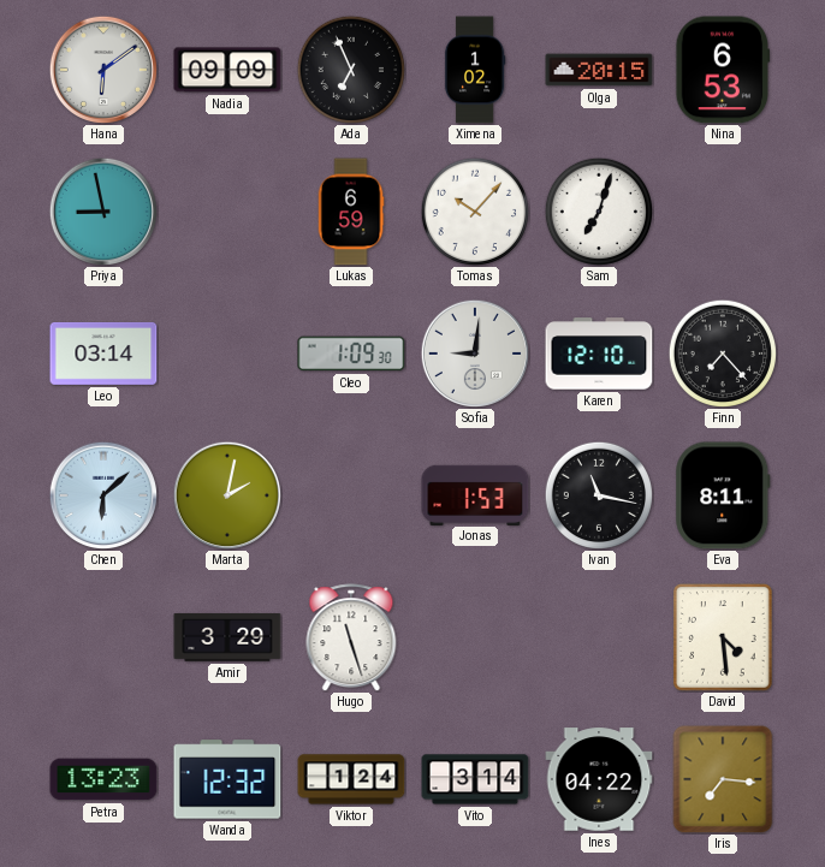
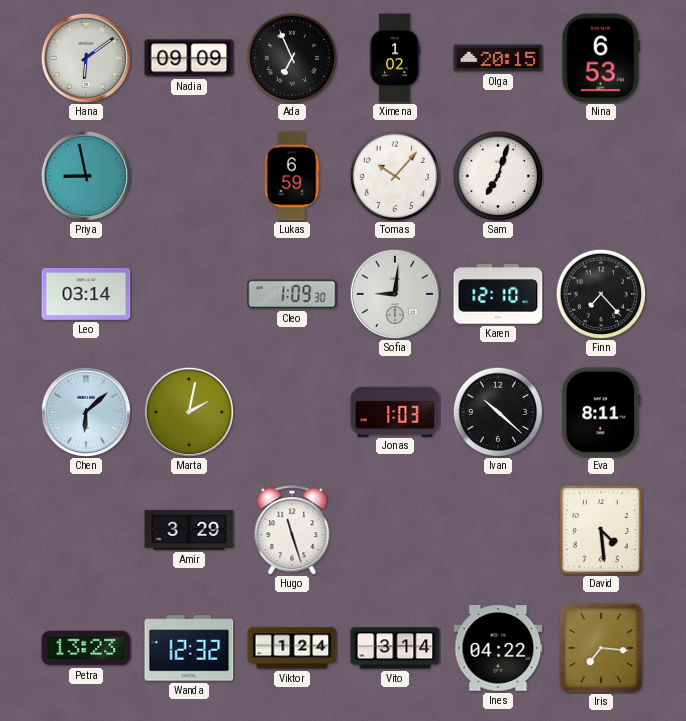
Jonas: 1:53 -> 1:03 (395, 411)
Ivan: 11:17 -> 10:22 (497, 411)
